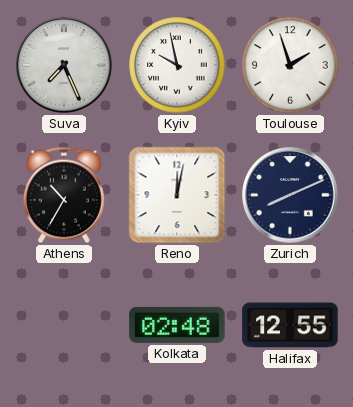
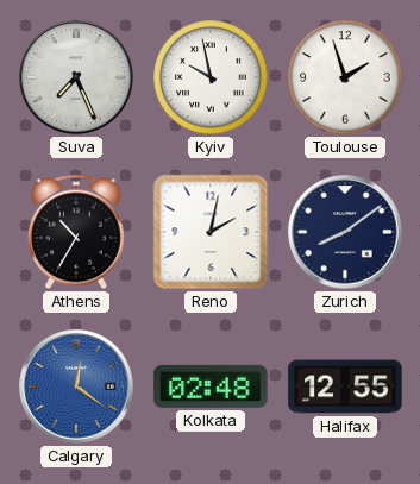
Reno: 12:02 -> 2:02 (211, 232)
Zurich: 8:11 -> 8:09 (345, 232)
Calgary: none -> 12:21 (76, 386)
